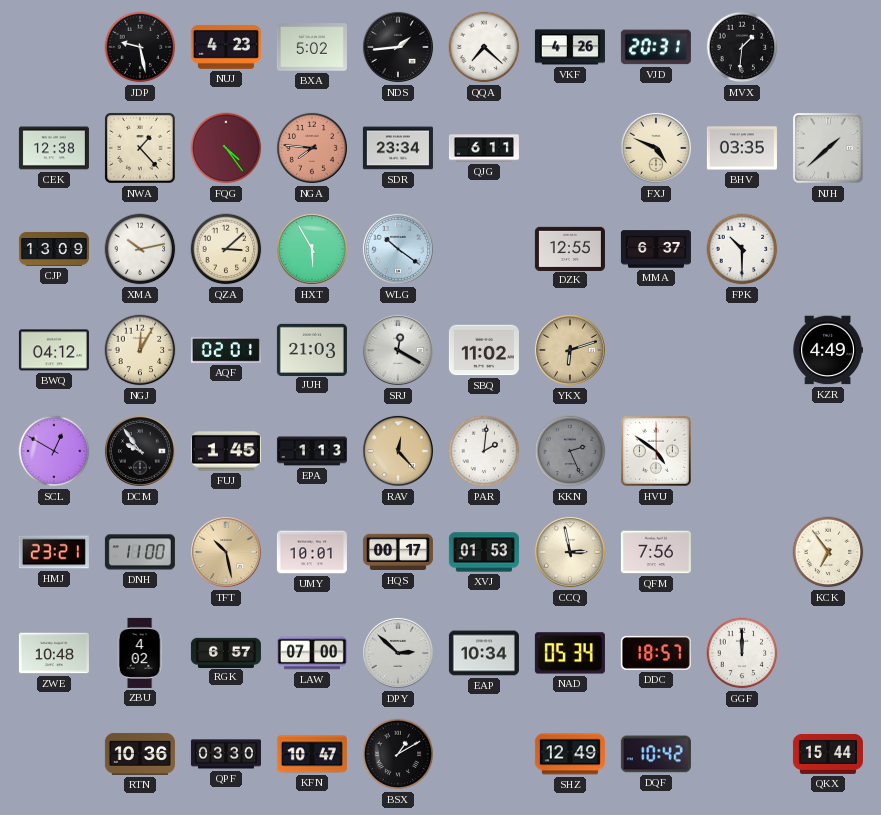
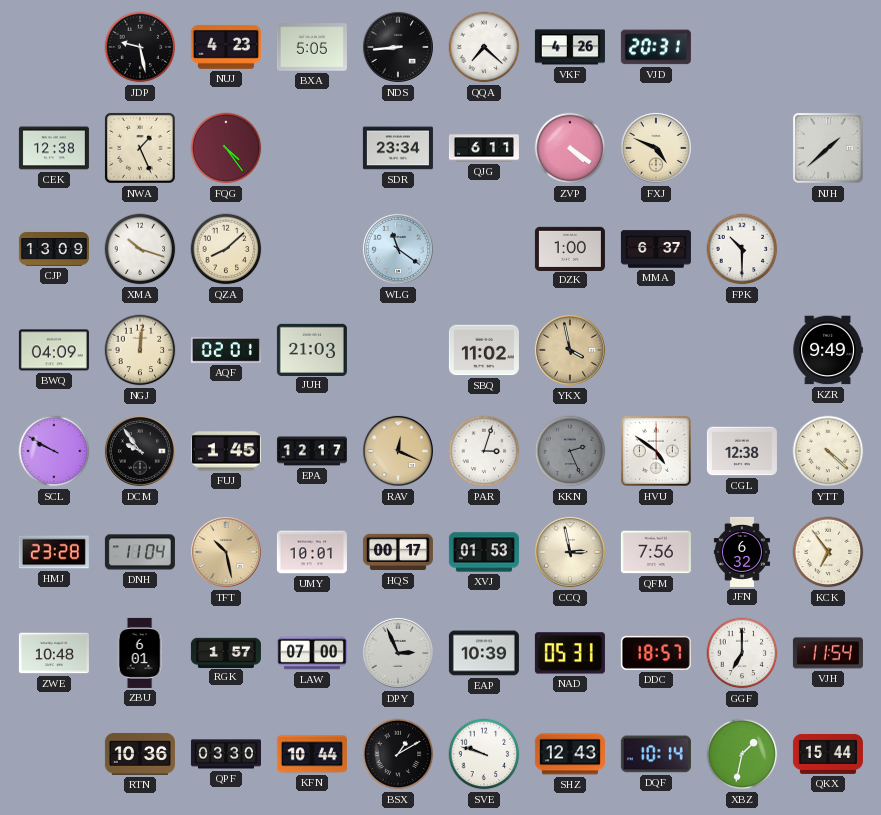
BXA: 5:02 -> 5:05 (312, 47)
NDS: 1:44 -> 8:44 (398, 47)
MVX: 1:31 -> none (742, 47)
NWA: 1:23 -> 1:26 (140, 148)
NGA: 7:46 -> none (312, 148)
ZVP: none -> 4:21 (570, 148)
BHV: 03:35 -> none (742, 148)
XMA: 10:13 -> 10:18 (140, 249)
QZA: 3:08 -> 8:08 (226, 249)
HXT: 5:55 -> none (312, 249)
WLG: 10:21 -> 11:21 (398, 249)
DZK: 12:55 -> 1:00 (570, 248)
BWQ: 04:12 -> 04:09 (54, 350)
NGJ: 12:05 -> 12:01 (140, 350)
SRJ: 12:20 -> none (398, 350)
YKX: 6:12 -> 3:58 (570, 350)
KZR: 4:49 -> 9:49 (828, 350)
SCL: 12:50 -> 9:50 (54, 451)
EPA: 1:13 -> 12:17 (312, 451)
RAV: 12:23 -> 12:19 (398, 451)
PAR: 2:01 -> 3:03 (484, 451)
CGL: none -> 12:38 (742, 451)
YTT: none -> 4:22 (828, 451)
HMJ: 23:21 -> 23:28 (54, 552)
DNH: 11:00 -> 11:04 (140, 552)
JFN: none -> 6:32 (741, 552)
ZBU: 4:02 -> 6:01 (140, 653)
RGK: 6:57 -> 1:57 (226, 652)
DPY: 2:52 -> 2:56 (398, 653)
EAP: 10:34 -> 10:39 (484, 653)
NAD: 05:34 -> 05:31 (570, 653)
GGF: 12:00 -> 7:00 (742, 653)
VJH: none -> 11:54 (828, 653)
KFN: 10:47 -> 10:44 (312, 754)
SVE: none -> 9:48 (484, 754)
SHZ: 12:49 -> 12:43 (570, 754)
DQF: 10:42 -> 10:14 (656, 754)
XBZ: none -> 1:32 (742, 754)
